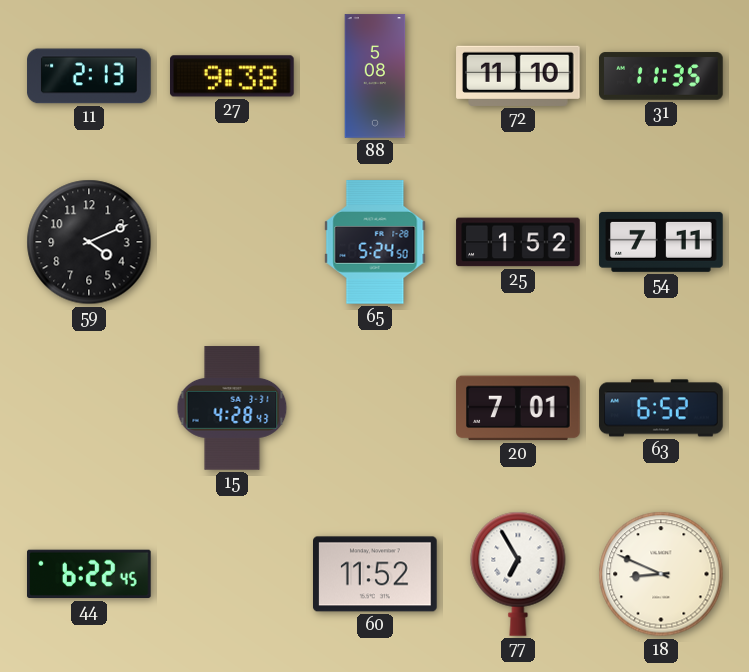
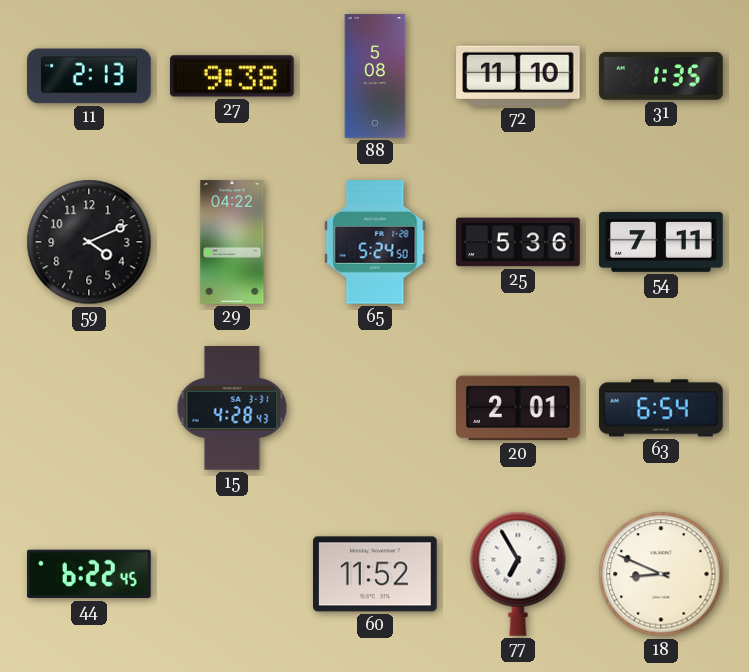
31: 11:35 -> 1:35 (661, 76)
29: none -> 04:22 (232, 242)
25: 1:52 -> 5:36 (518, 242)
20: 7:01 -> 2:01 (518, 408)
63: 6:52 -> 6:54 (661, 408)
